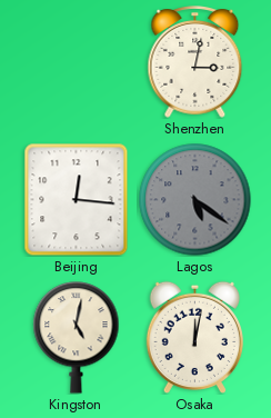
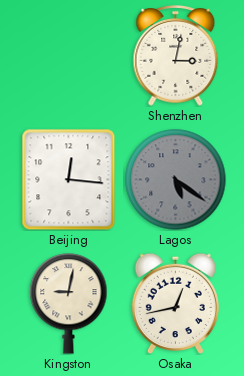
Kingston: 5:02 -> 9:02 (69, 304)
Osaka: 12:02 -> 12:43 (175, 303)
